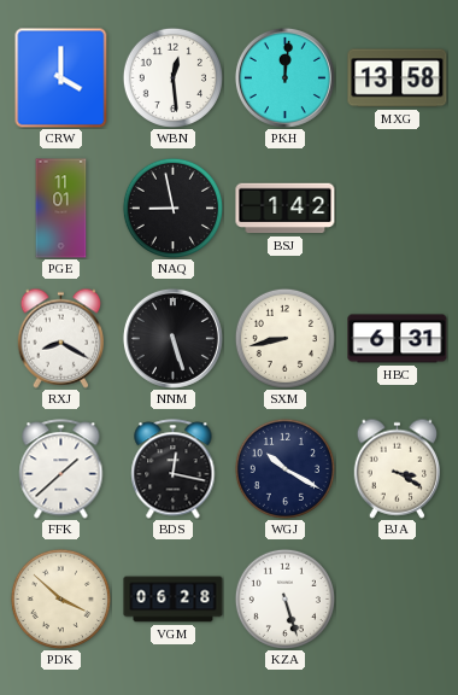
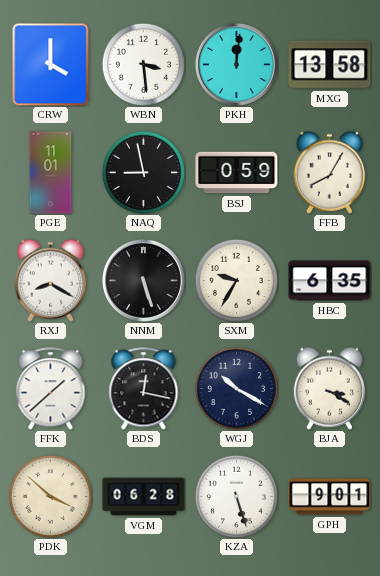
WBN: 12:29 -> 3:29 (143, 64)
BSJ: 1:42 -> 0:59 (237, 173)
FFB: none -> 8:05 (330, 172)
SXM: 8:43 -> 9:35 (236, 280)
HBC: 6:31 -> 6:35 (330, 281)
GPH: none -> 9:01 (330, 497)
